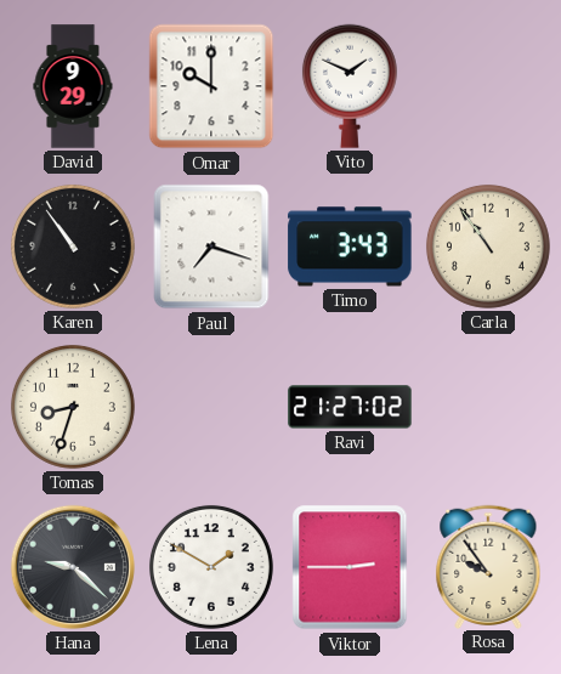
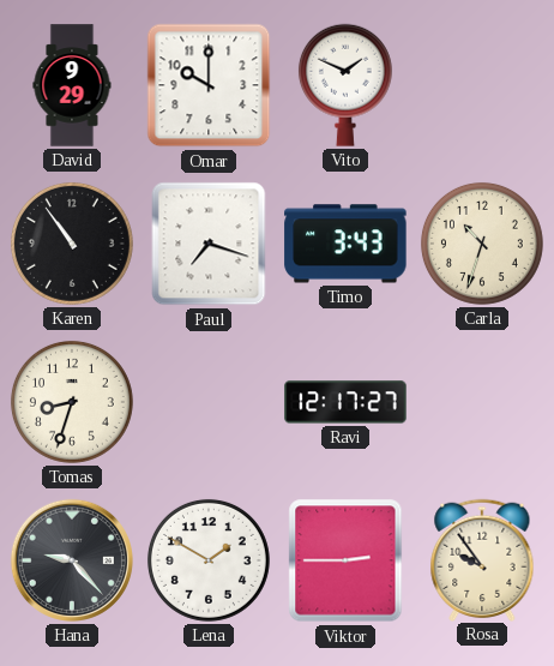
Carla: 10:54 -> 10:33 (482, 244)
Ravi: 21:27 -> 12:17 (345, 402)
Hana: 9:22 -> 9:23 (72, 560)
